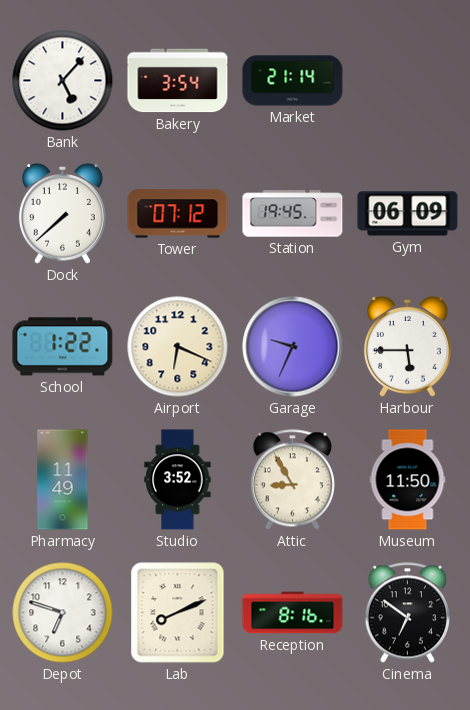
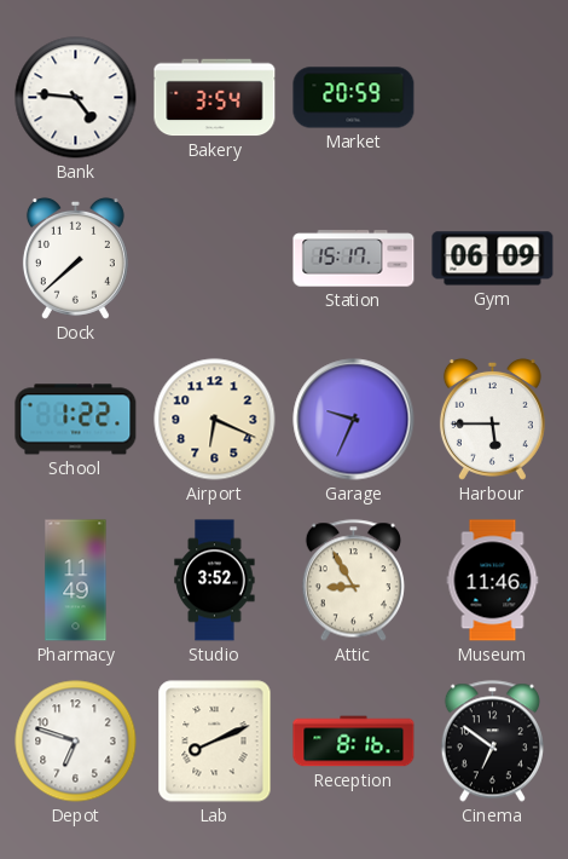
Bank: 5:07 -> 4:46 (76, 98)
Market: 21:14 -> 20:59 (354, 98)
Tower: 07:12 -> none (178, 214)
Station: 19:45 -> 15:17 (354, 259)
Museum: 11:50 -> 11:46 (493, 581)
